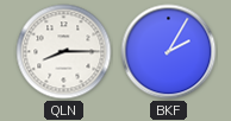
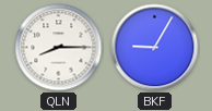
BKF: 2:05 -> 9:05 (155, 48)
